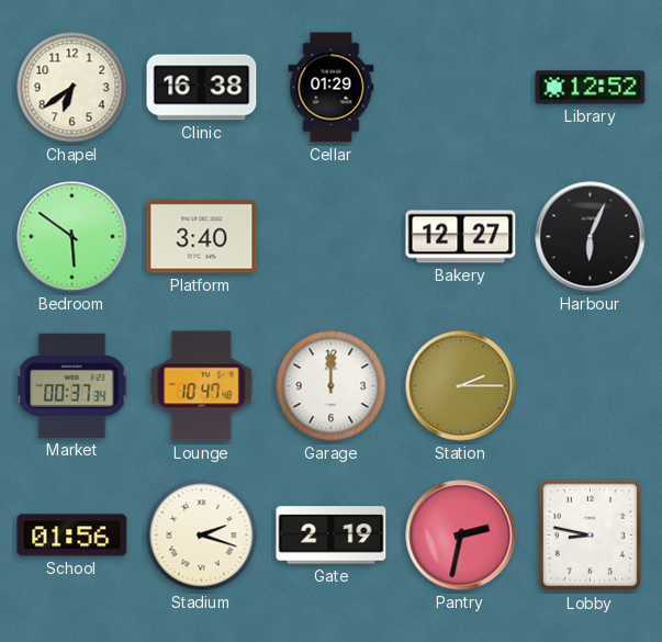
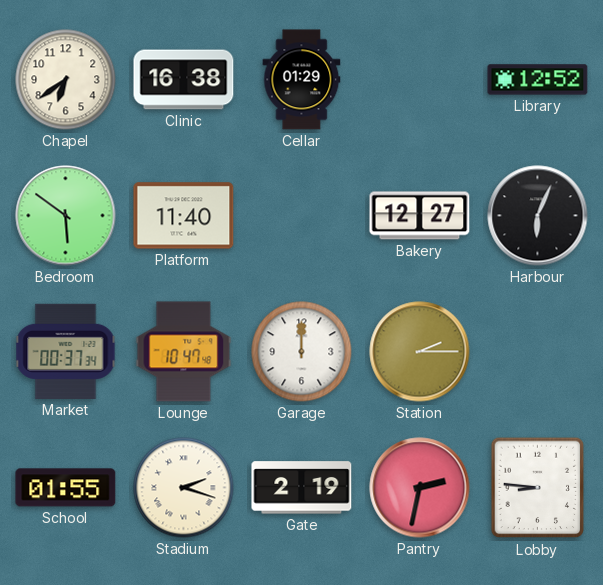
Platform: 3:40 -> 11:40 (184, 216)
School: 01:56 -> 01:55 (66, 488)
Lobby: 8:47 -> 8:46 (538, 488)
